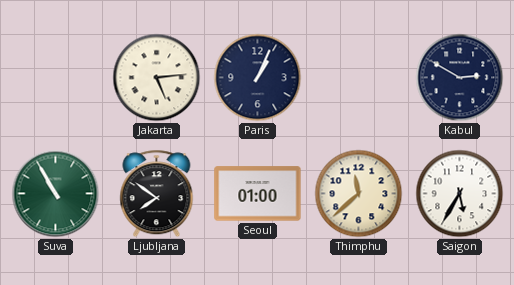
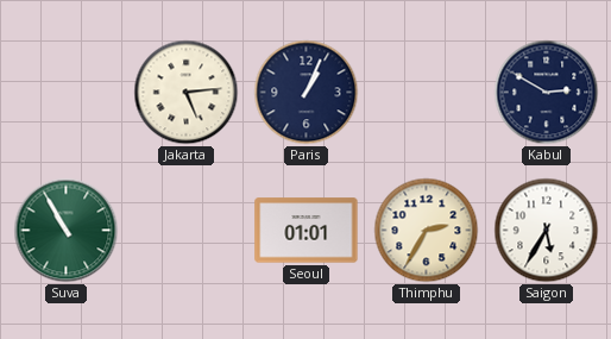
Ljubljana: 7:51 -> none (157, 194)
Seoul: 01:00 -> 01:01 (307, 231)
Thimphu: 11:38 -> 2:35 (427, 231)
